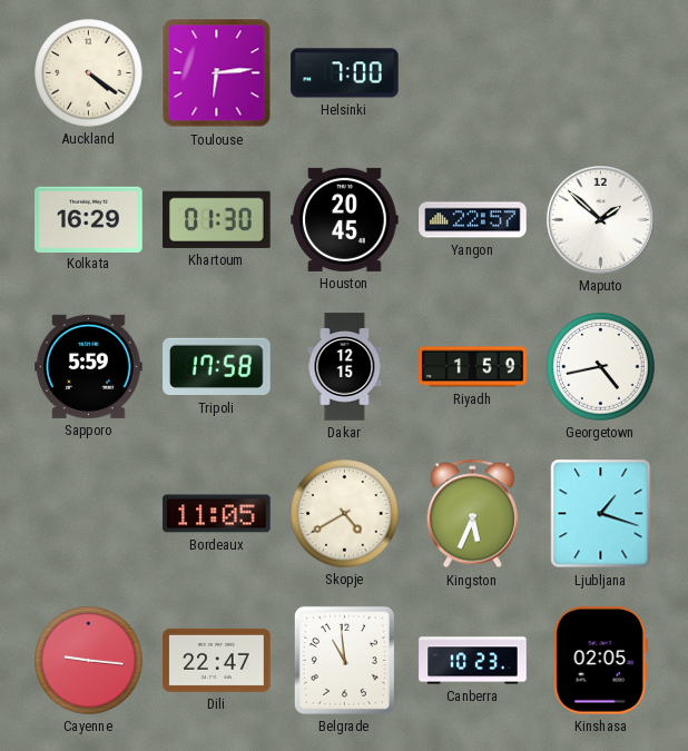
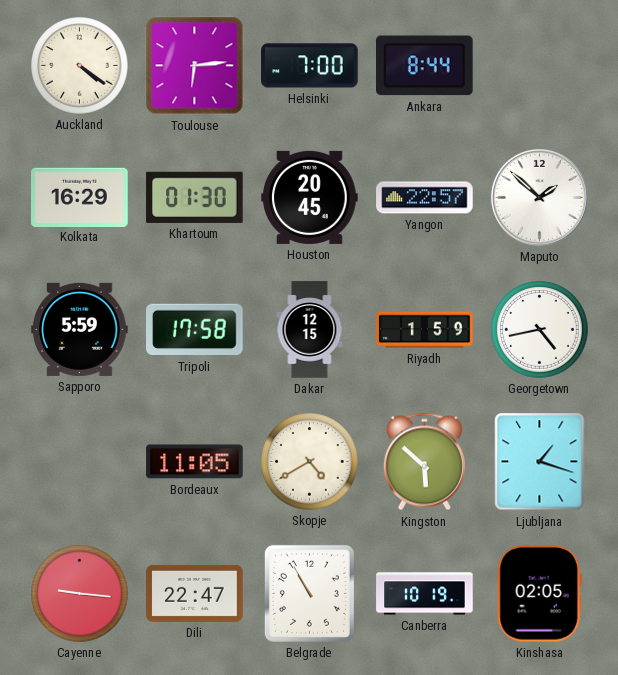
Ankara: none -> 8:44 (425, 66)
Kingston: 5:34 -> 5:52 (424, 462)
Belgrade: 10:59 -> 10:55 (309, 593)
Canberra: 10:23 -> 10:19 (425, 594)
